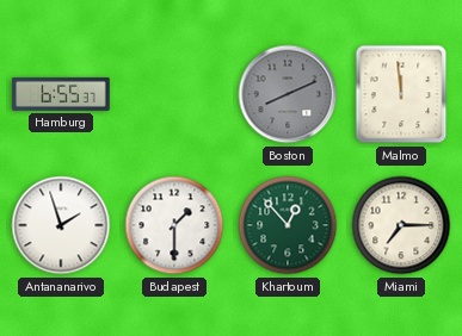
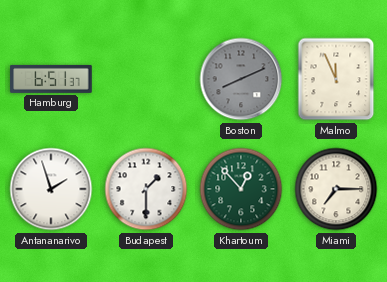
Hamburg: 6:55 -> 6:51 (51, 79)
Malmo: 11:59 -> 11:56 (336, 79)
